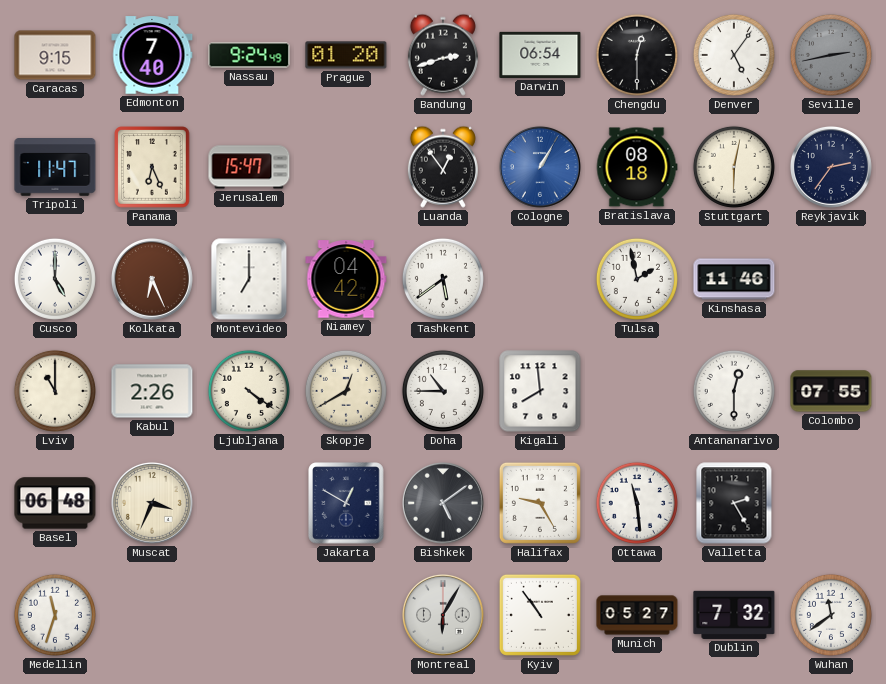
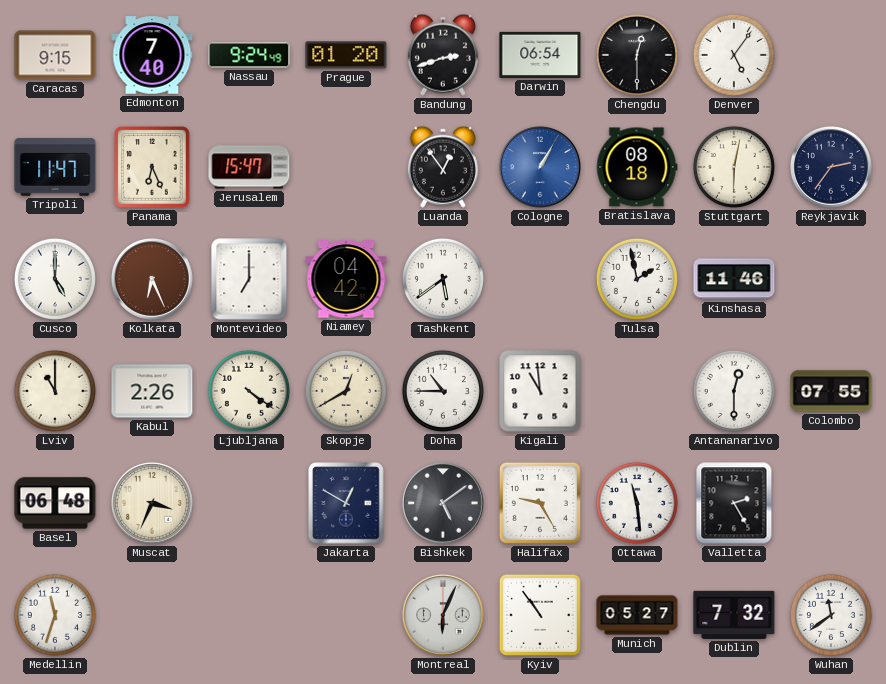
Seville: 2:43 -> none (831, 55)
Kigali: 7:59 -> 10:59 (540, 391)
Montreal: 6:05 -> 6:04 (443, 615)
